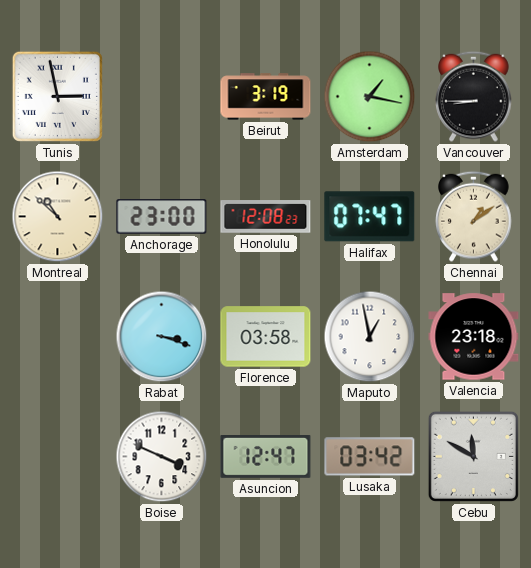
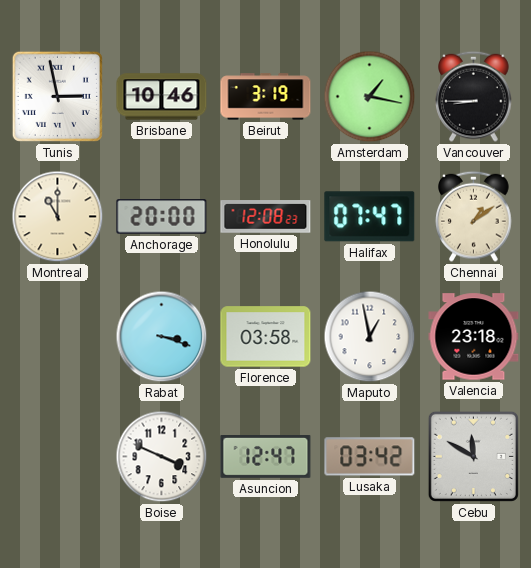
Brisbane: none -> 10:46 (162, 97)
Montreal: 10:52 -> 11:00 (58, 217)
Anchorage: 23:00 -> 20:00 (162, 217)
